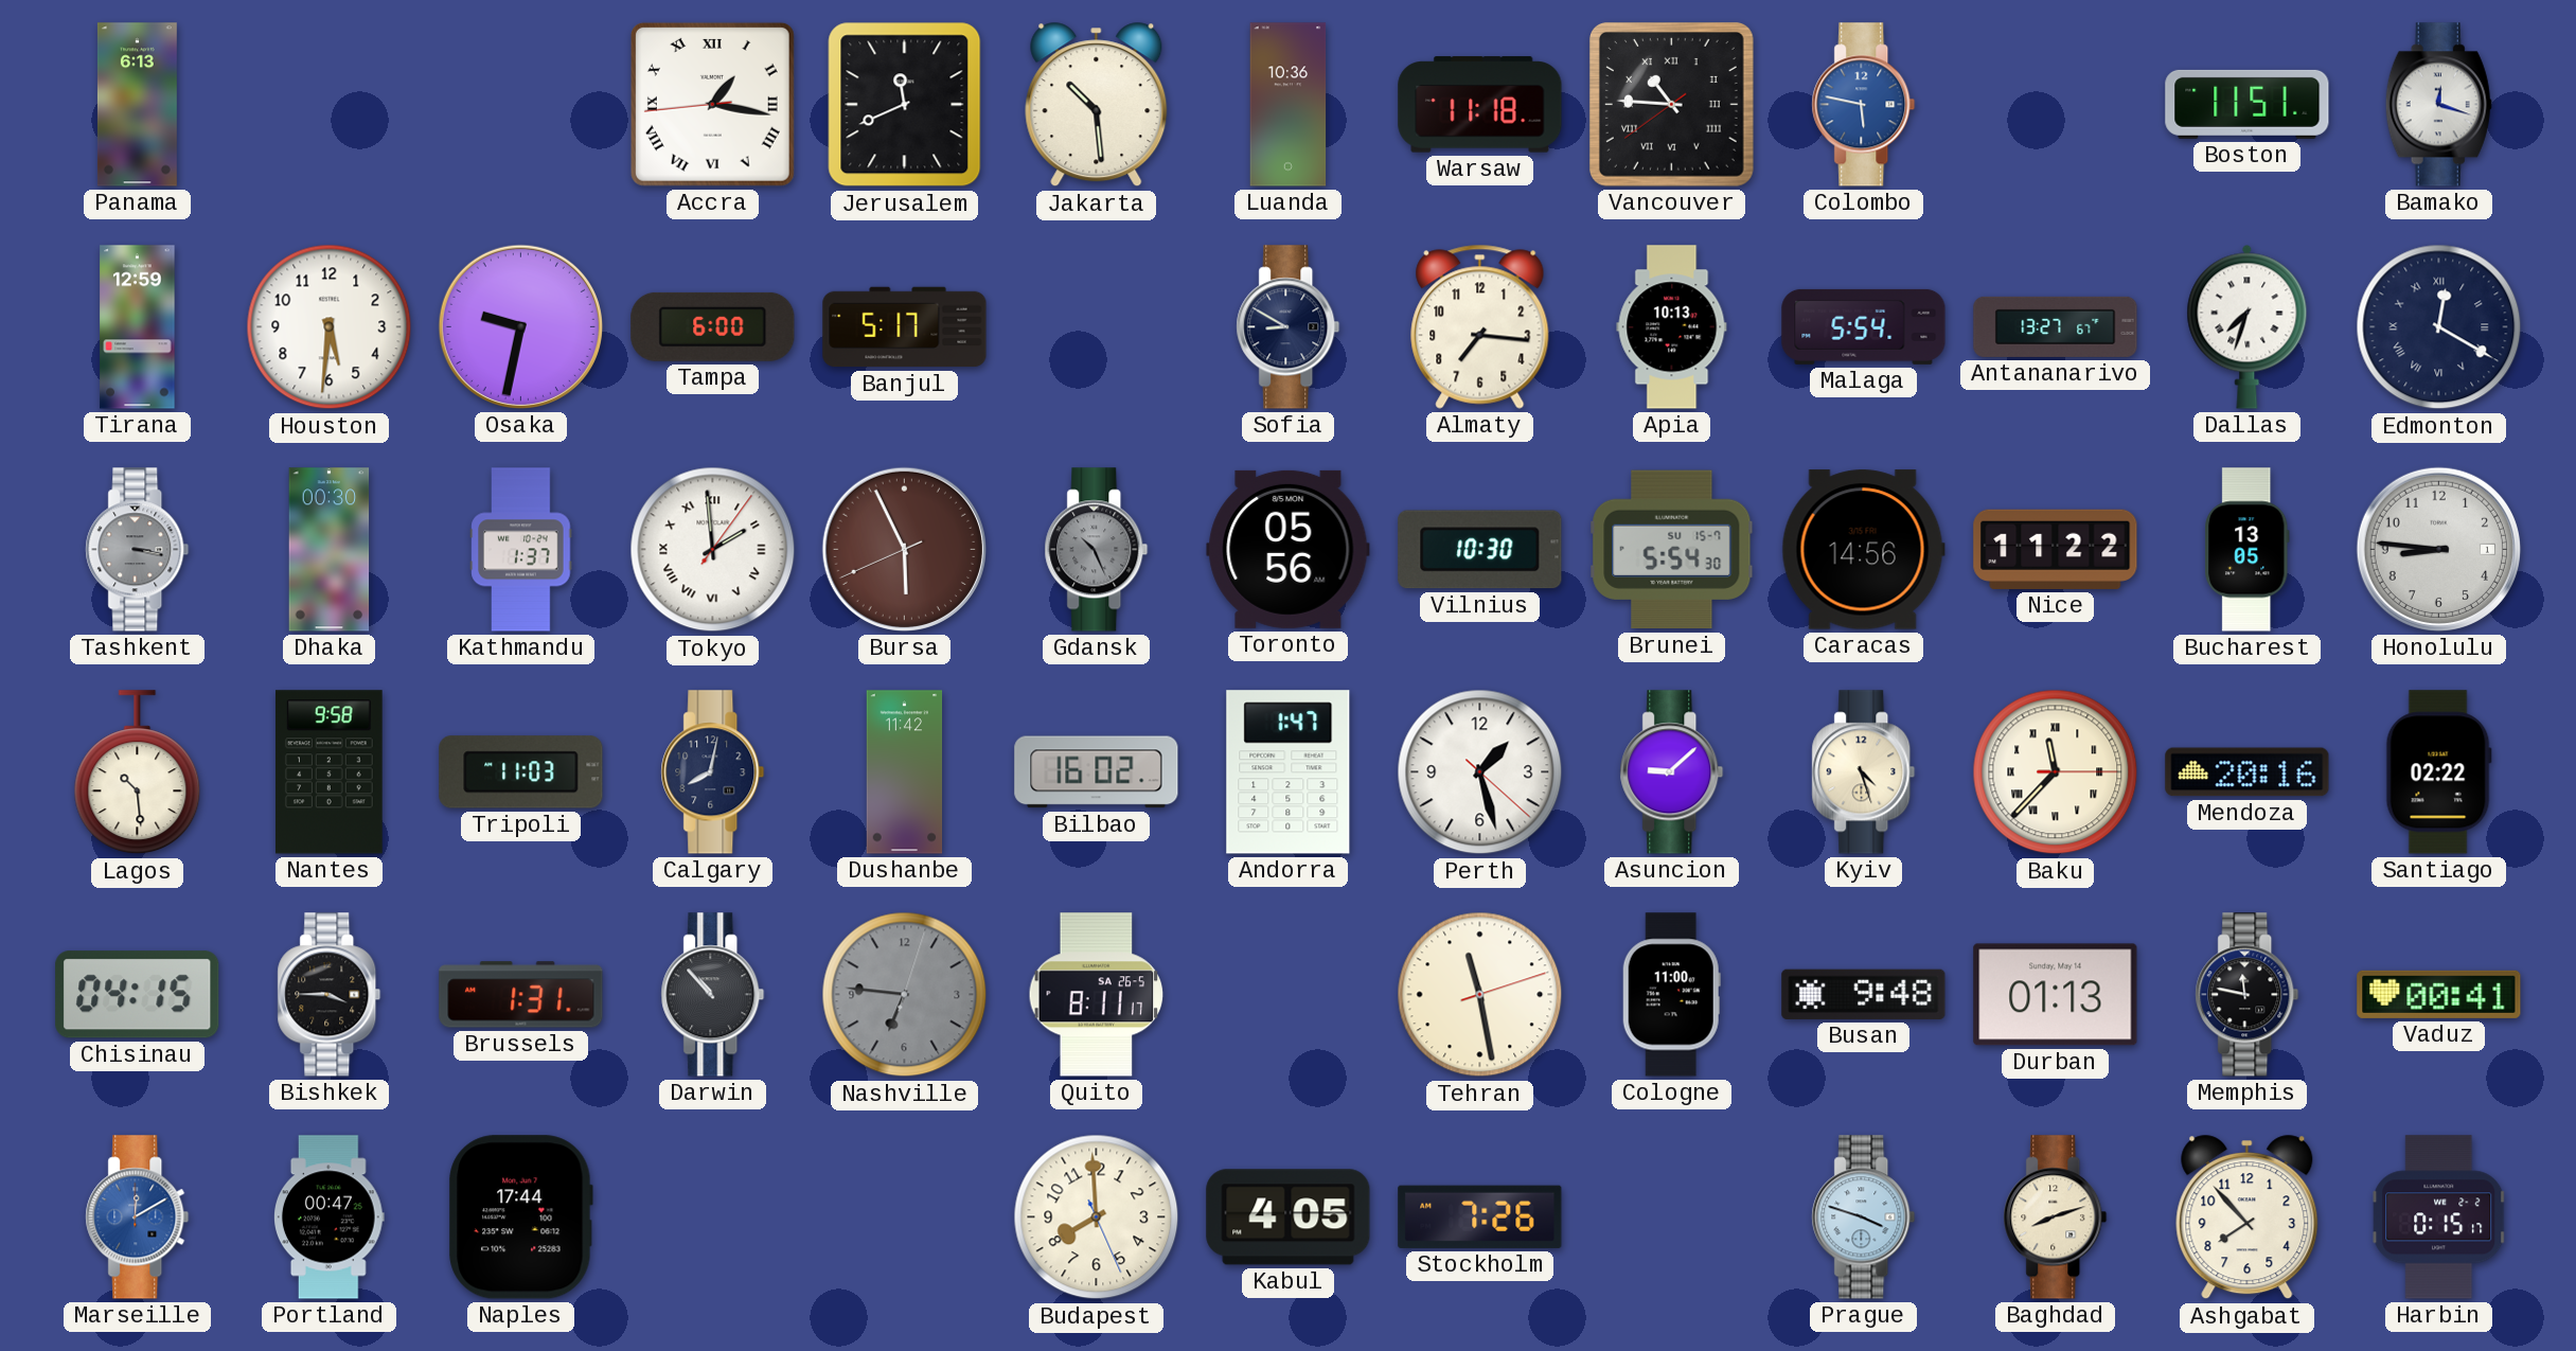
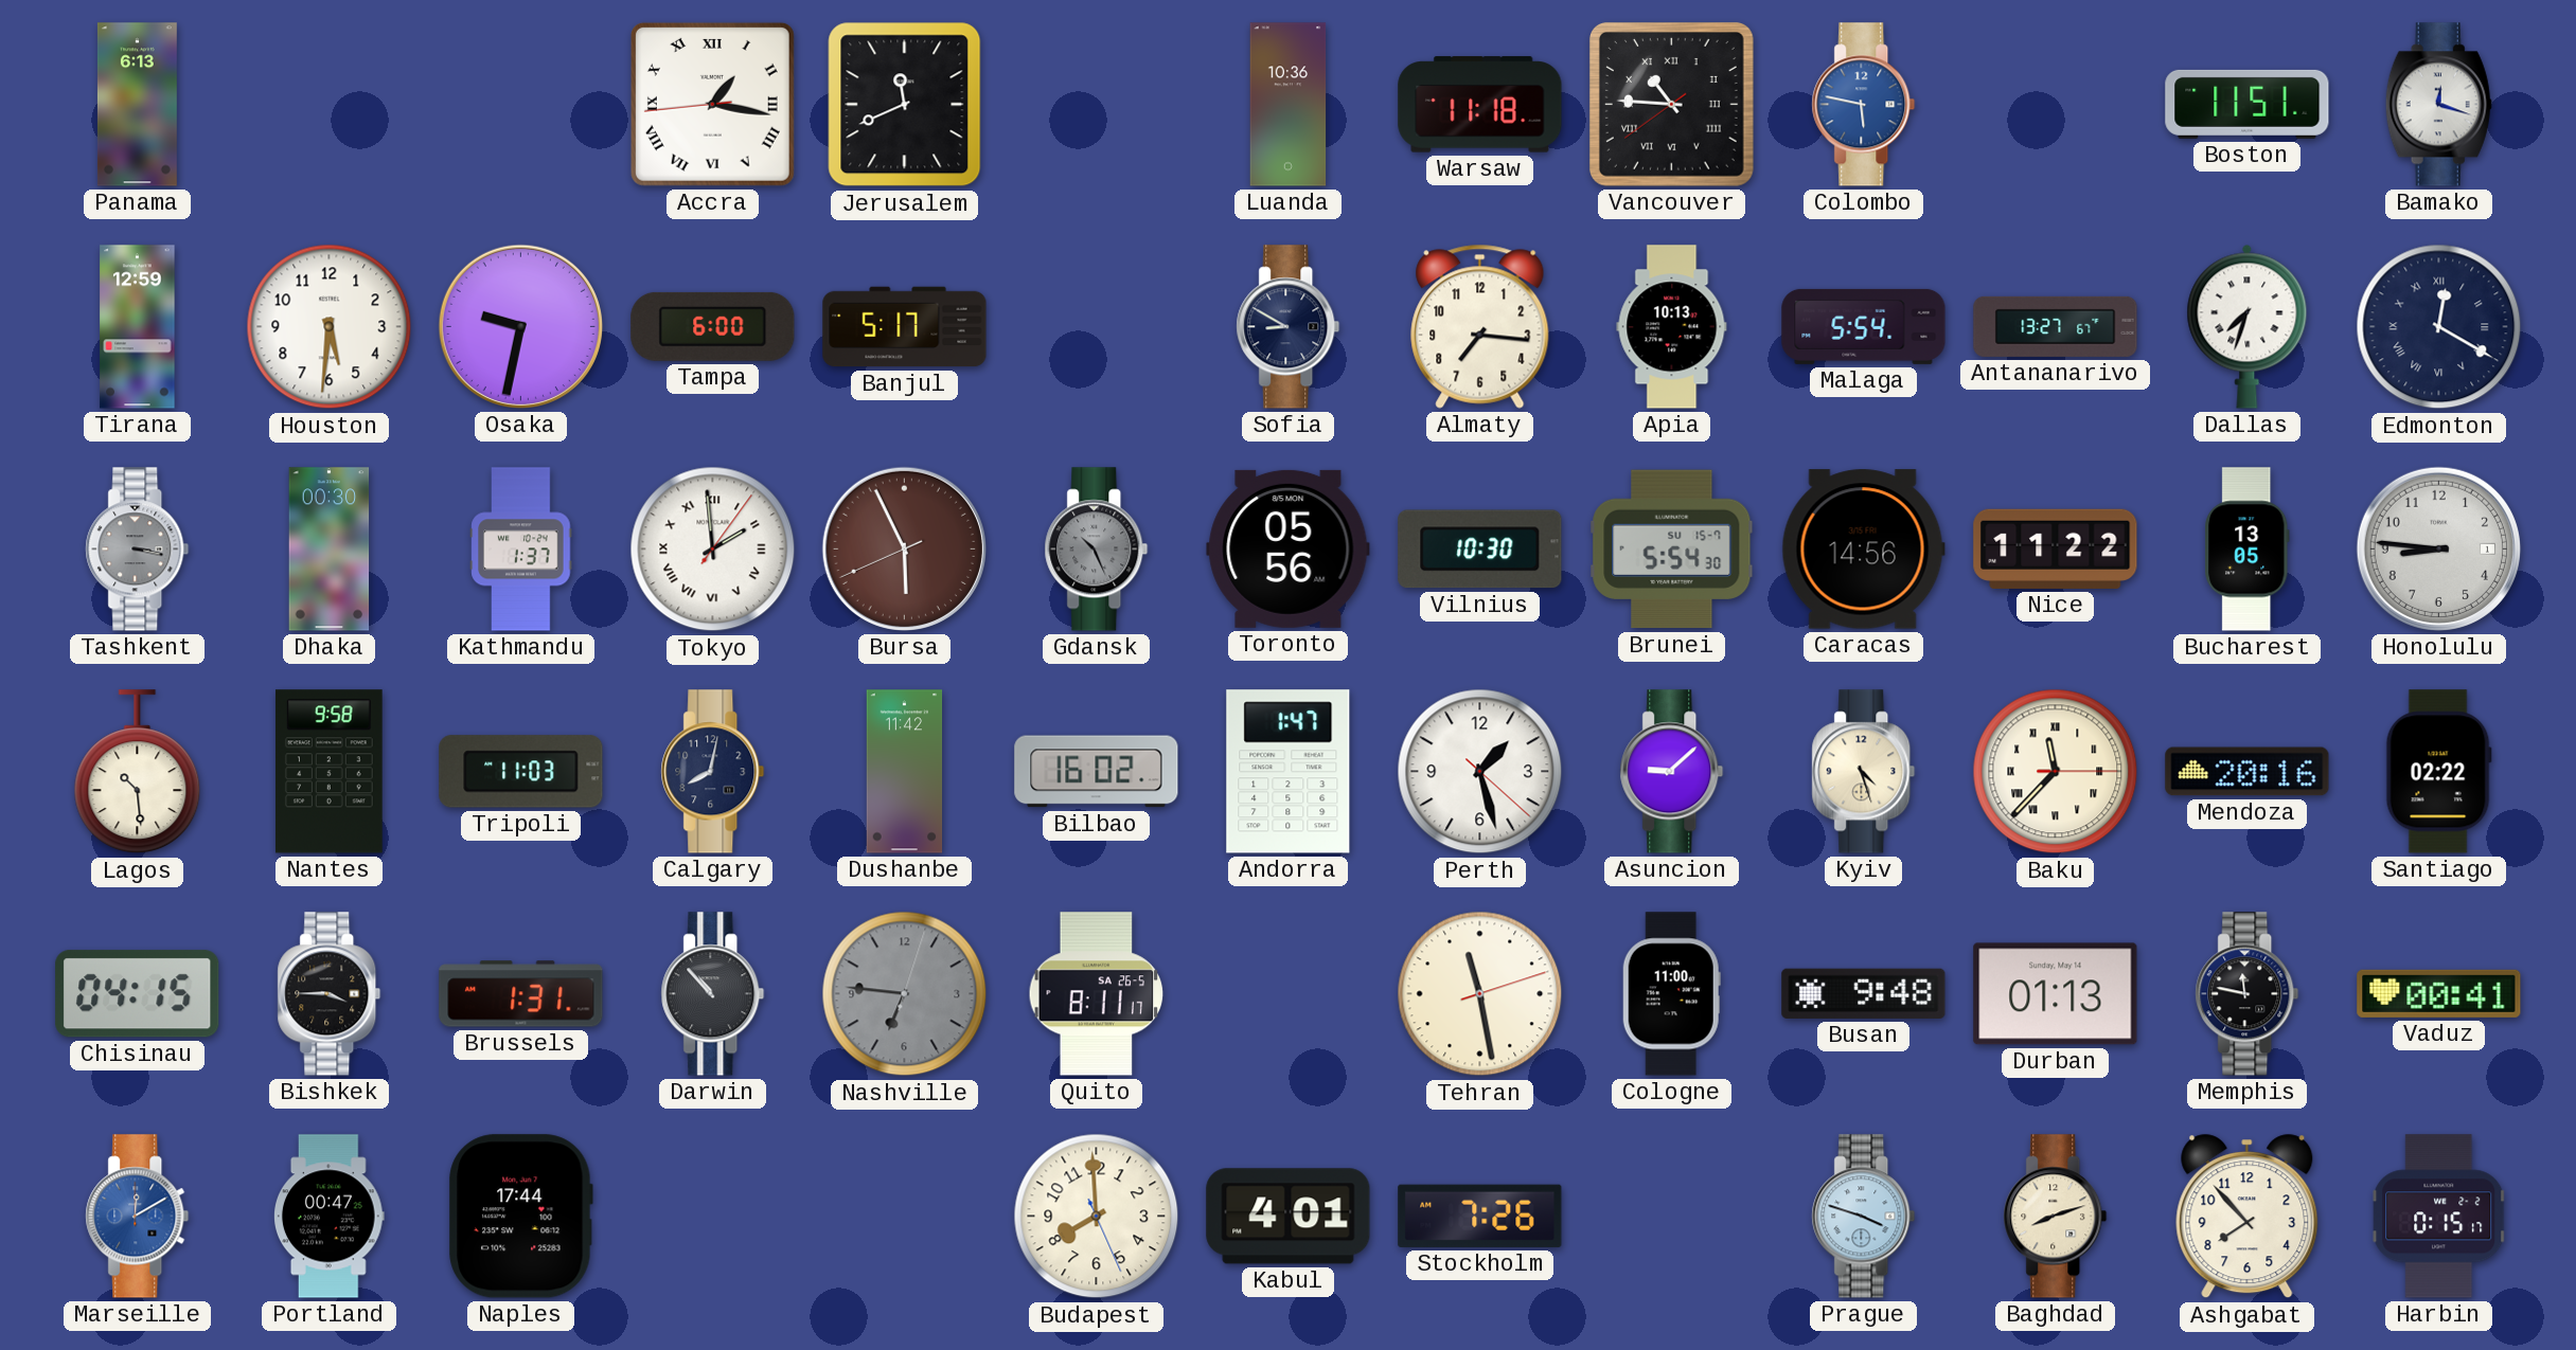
Jakarta: 10:29 -> none (1097, 105)
Kabul: 4:05 -> 4:01 (1289, 1217)
